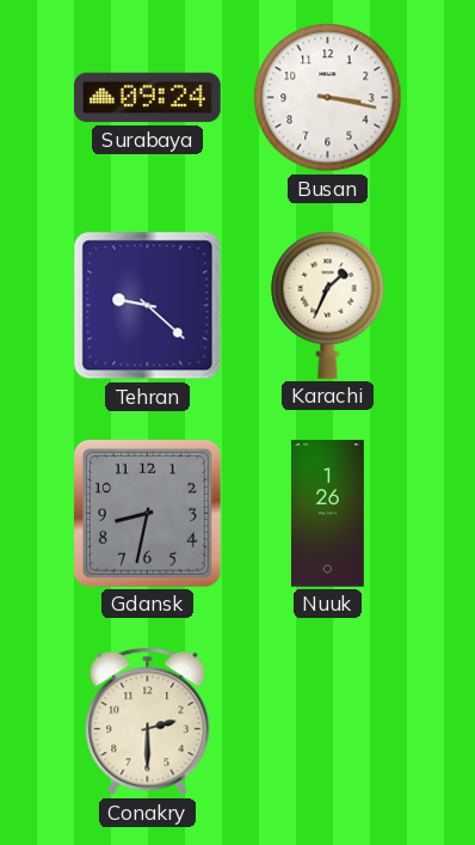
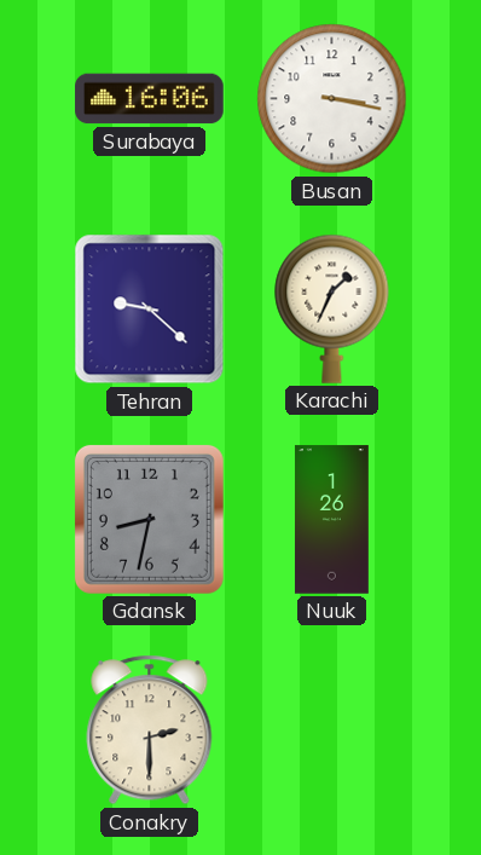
Surabaya: 09:24 -> 16:06 (150, 99)
